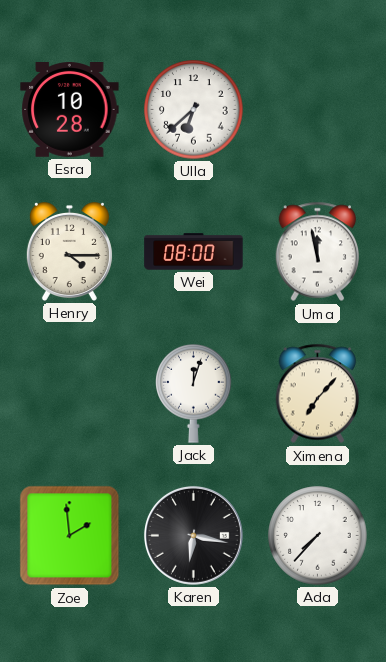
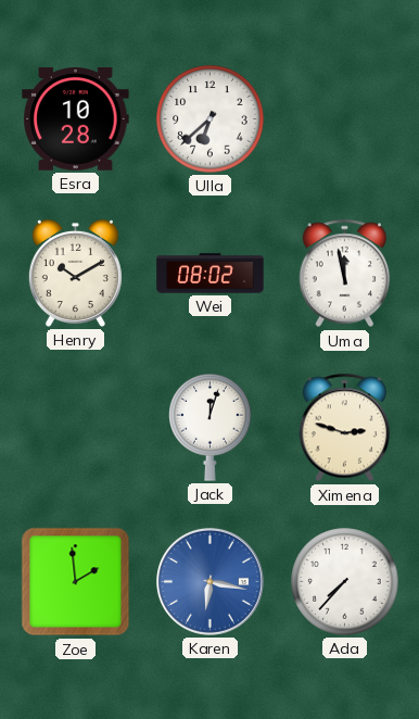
Henry: 4:15 -> 10:10 (75, 273)
Wei: 08:00 -> 08:02 (211, 274)
Ximena: 7:07 -> 2:48 (345, 428)
Karen dial: black -> blue (210, 581)
